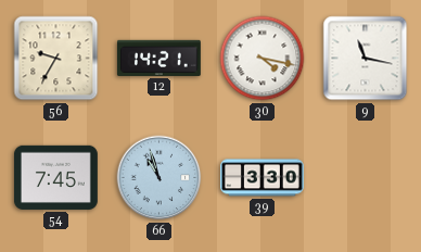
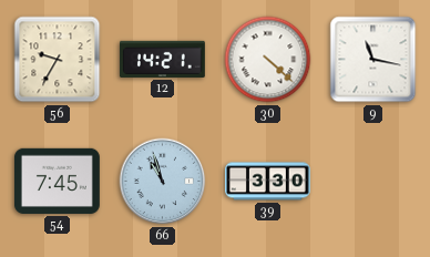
30: 4:17 -> 4:22 (268, 60)
